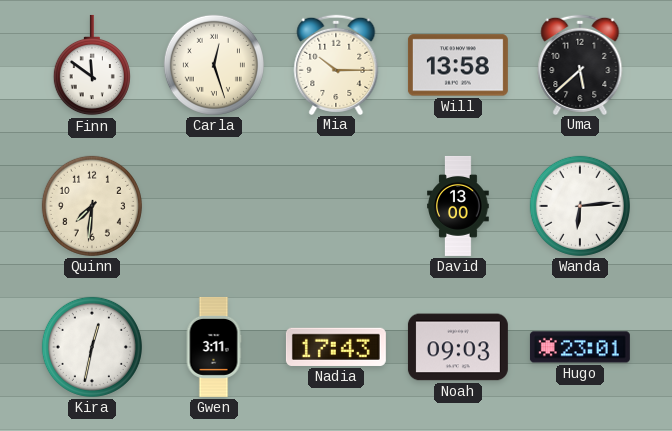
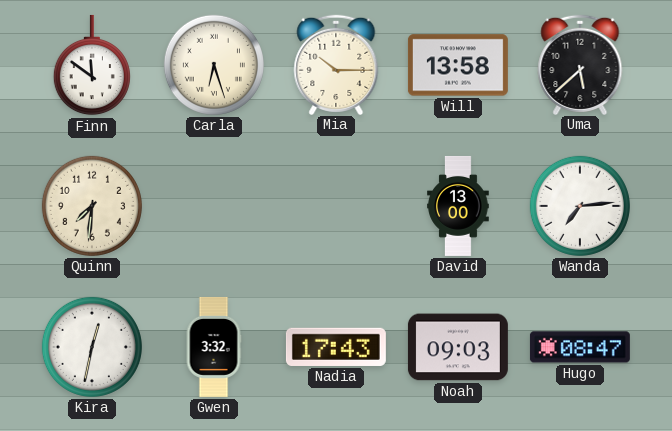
Carla: 12:27 -> 6:27 (214, 65)
Wanda: 6:14 -> 7:14 (580, 206)
Gwen: 3:11 -> 3:32 (214, 347)
Hugo: 23:01 -> 08:47 (580, 347)
